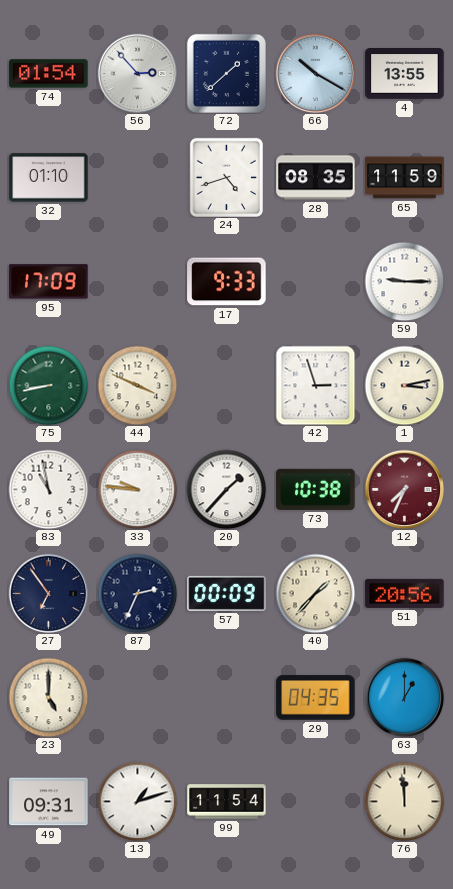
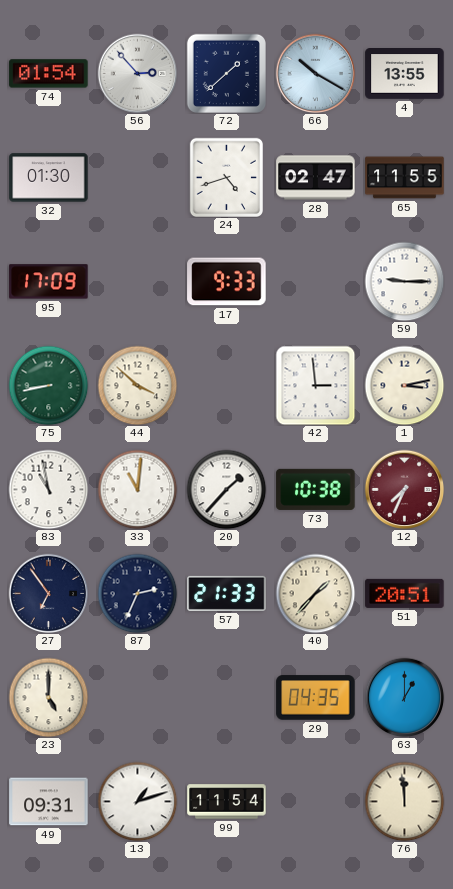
32: 01:10 -> 01:30 (49, 178)
28: 08:35 -> 02:47 (316, 178)
65: 11:59 -> 11:55 (405, 178)
44: 3:49 -> 3:52 (137, 385)
42: 2:57 -> 2:59 (315, 385)
33: 9:46 -> 11:01 (137, 489)
57: 00:09 -> 21:33 (227, 593)
51: 20:56 -> 20:51 (405, 593)
